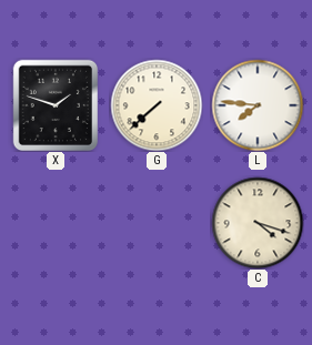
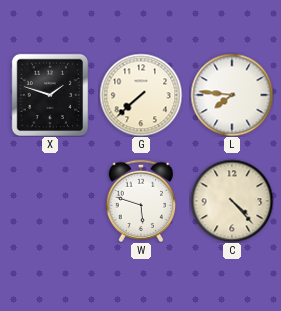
W: none -> 5:48 (140, 200)
C: 4:18 -> 4:23 (232, 201)
